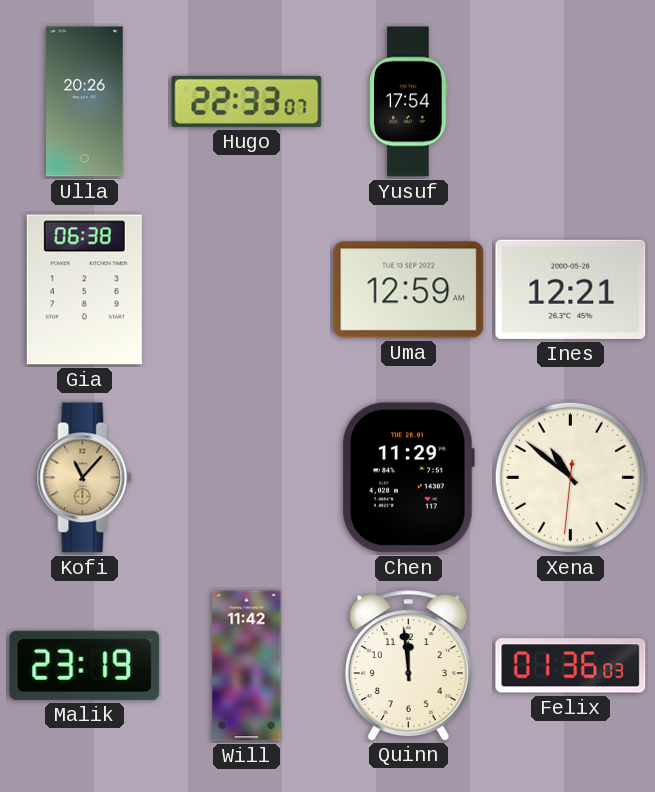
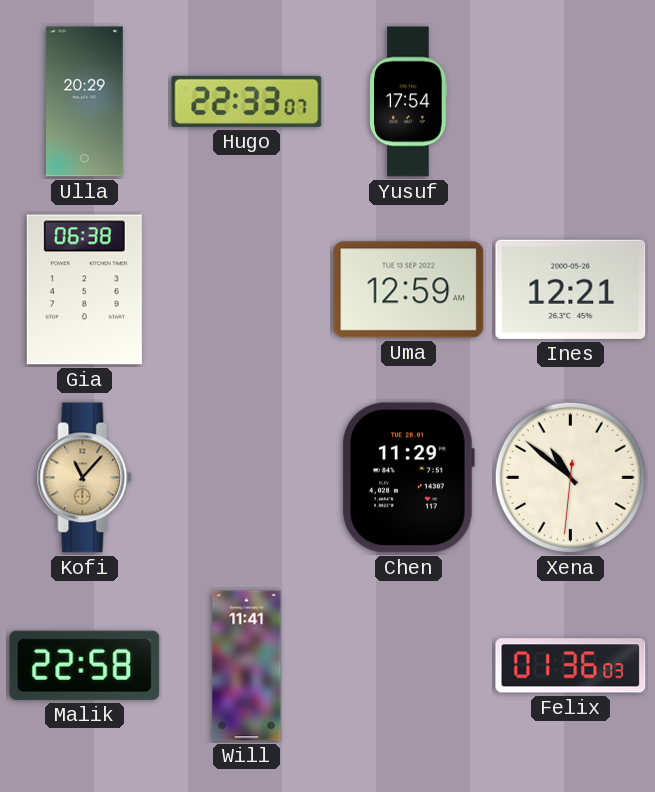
Ulla: 20:26 -> 20:29 (85, 102)
Malik: 23:19 -> 22:58 (85, 665)
Will: 11:42 -> 11:41 (247, 666)
Quinn: 11:59 -> none (408, 665)
